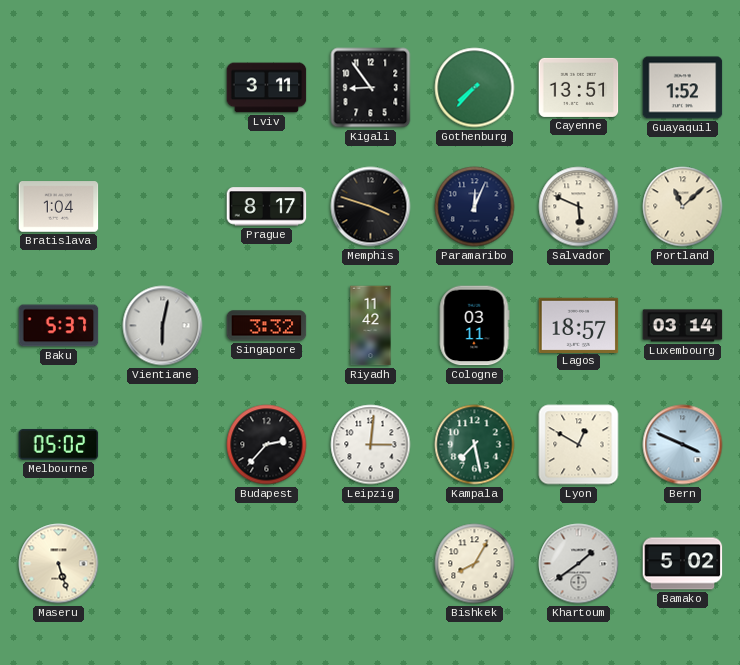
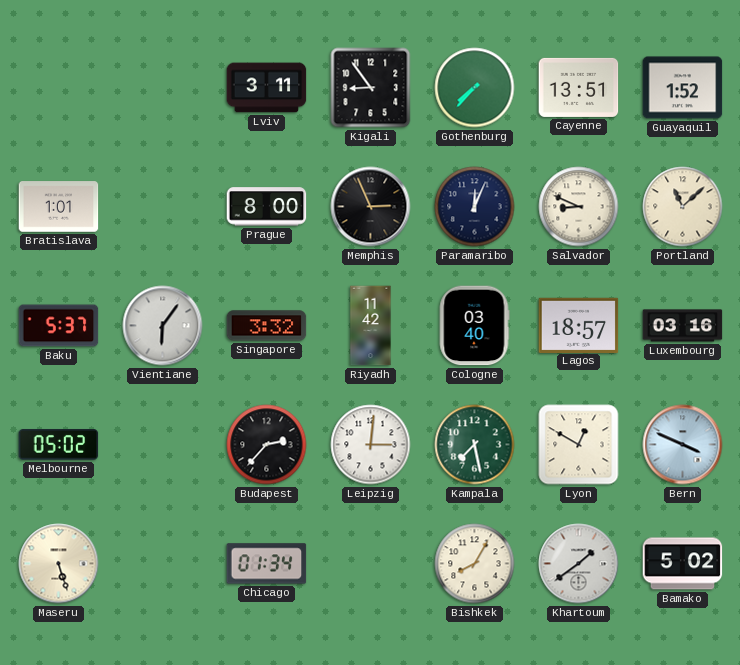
Bratislava: 1:04 -> 1:01 (59, 207)
Prague: 8:17 -> 8:00 (267, 207)
Memphis: 3:48 -> 2:56 (371, 207)
Salvador: 5:49 -> 8:49 (579, 207)
Vientiane: 6:02 -> 6:06 (163, 326)
Cologne: 03:11 -> 03:40 (474, 326)
Luxembourg: 03:14 -> 03:16 (683, 326)
Chicago: none -> 01:34 (267, 564)
